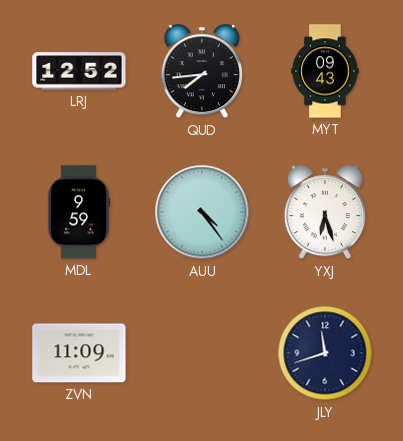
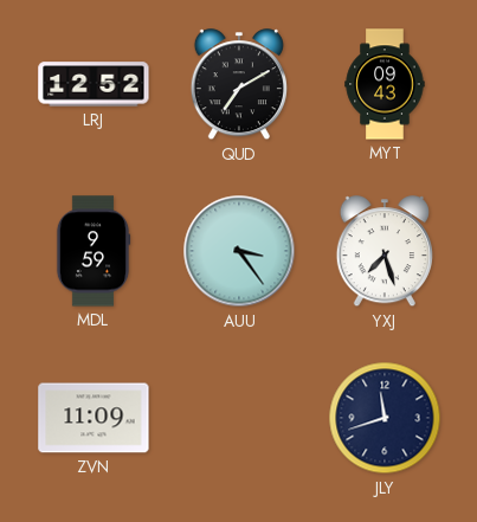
QUD: 7:44 -> 7:10 (239, 85)
AUU: 4:24 -> 3:24 (239, 251)
YXJ: 6:27 -> 7:27 (385, 252)
